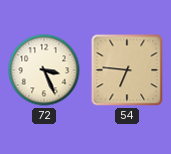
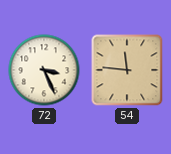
54: 6:46 -> 11:46 (127, 70)
